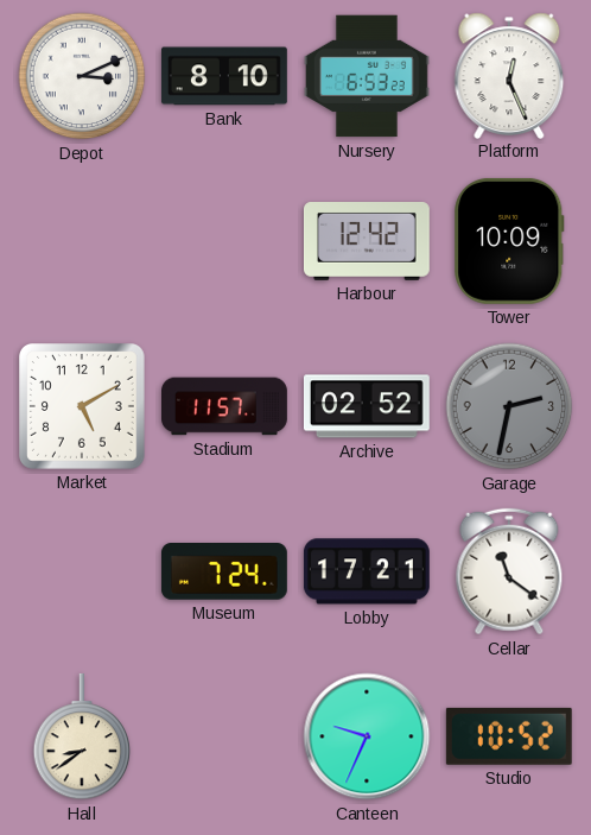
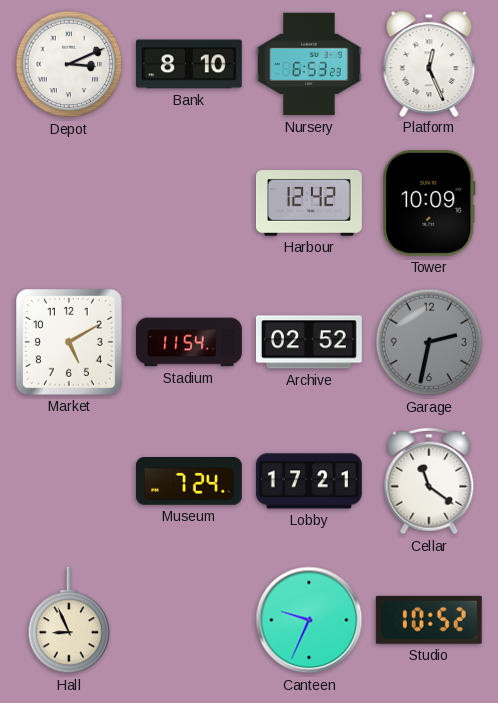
Stadium: 11:57 -> 11:54 (190, 342)
Hall: 8:39 -> 8:56 (69, 620)
